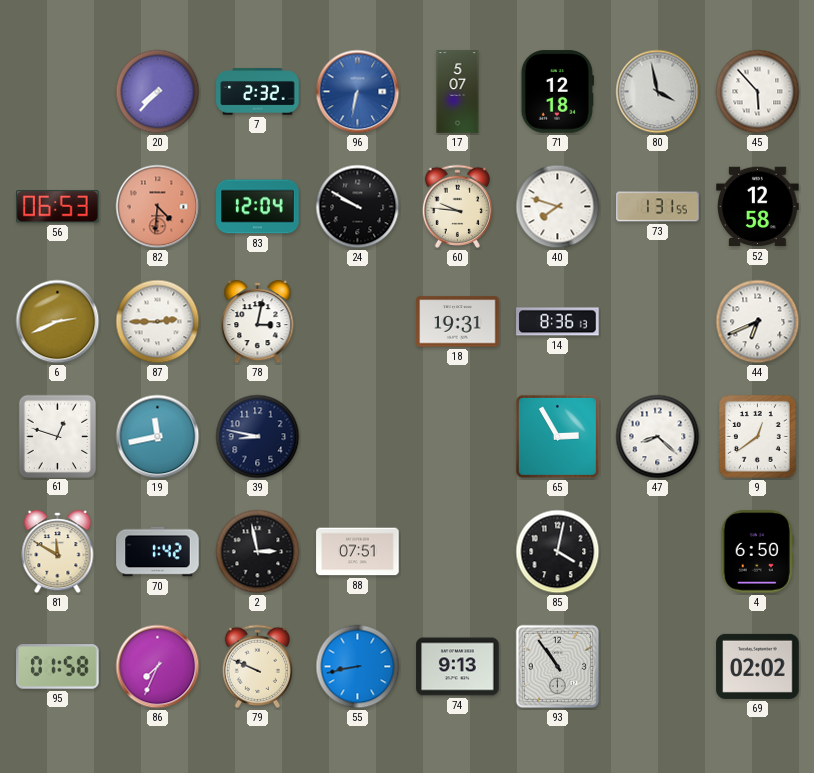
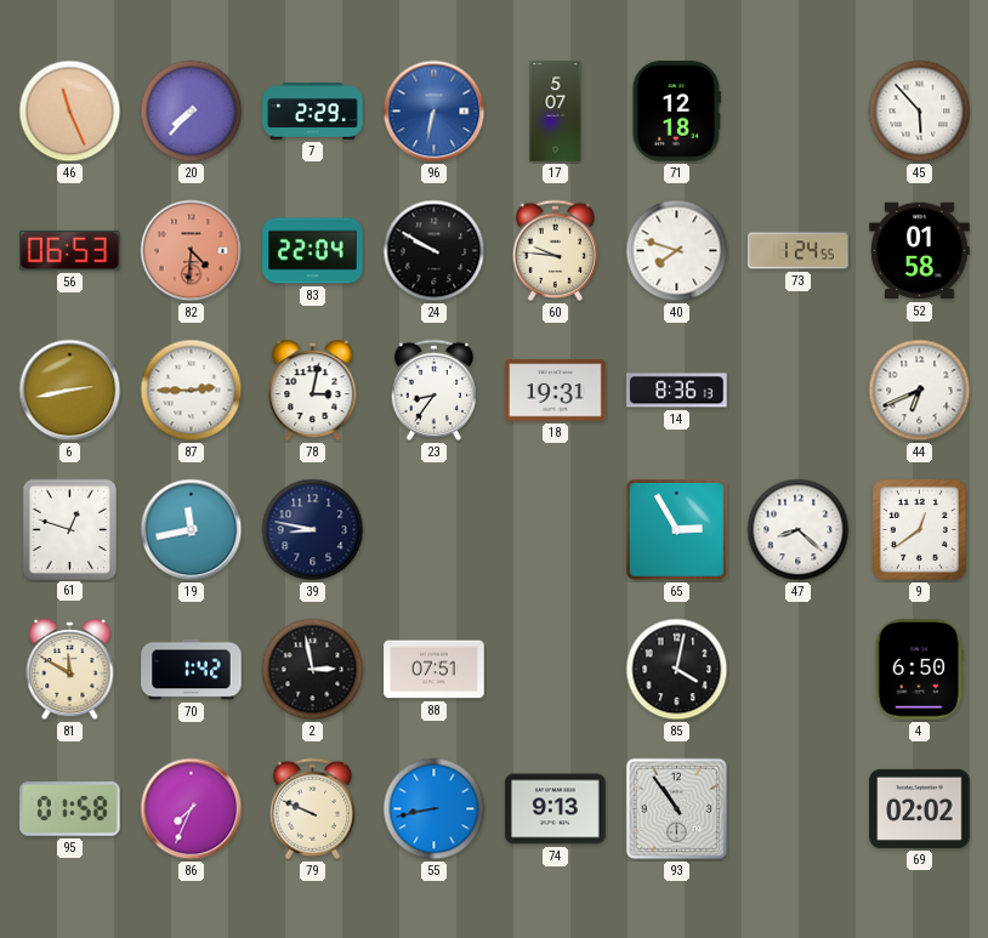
46: none -> 11:26 (70, 112)
7: 2:32 -> 2:29 (313, 112)
80: 3:58 -> none (658, 92)
83: 12:04 -> 22:04 (313, 251)
73: 1:31 -> 1:24 (799, 251)
52: 12:58 -> 01:58 (920, 251)
6: 2:41 -> 2:43 (70, 391)
23: none -> 8:36 (433, 390)
